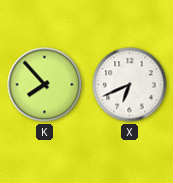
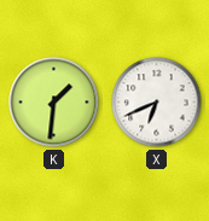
K: 7:53 -> 1:31 (54, 103)
